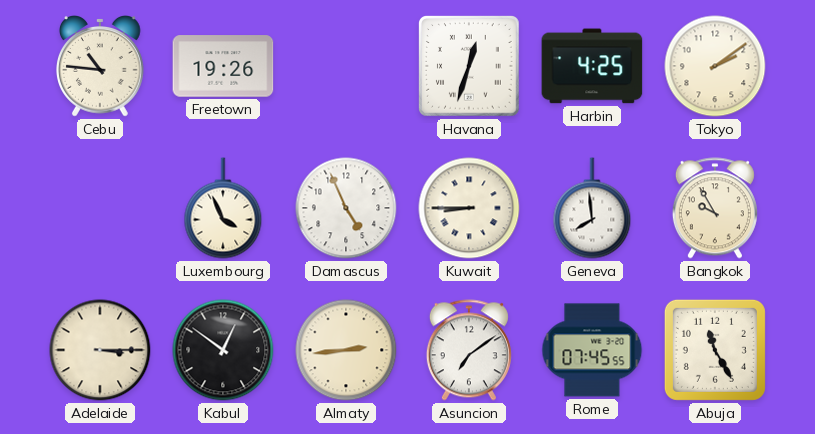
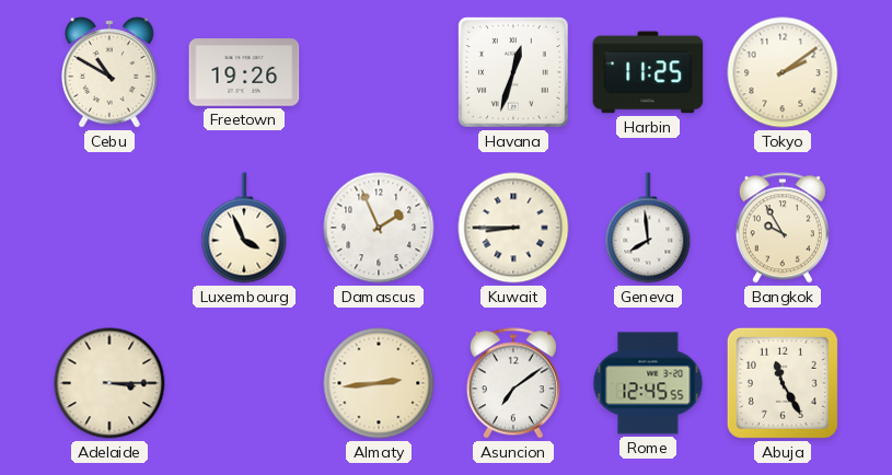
Cebu: 10:46 -> 10:50 (111, 73)
Harbin: 4:25 -> 11:25 (648, 72)
Damascus: 4:56 -> 1:56 (379, 228)
Kabul: 12:51 -> none (223, 350)
Rome: 07:45 -> 12:45 (648, 383)
